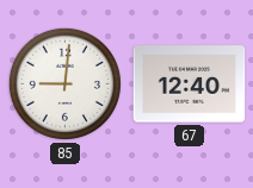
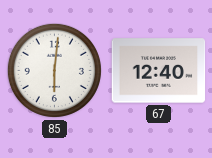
85: 9:01 -> 6:01 (54, 70)
